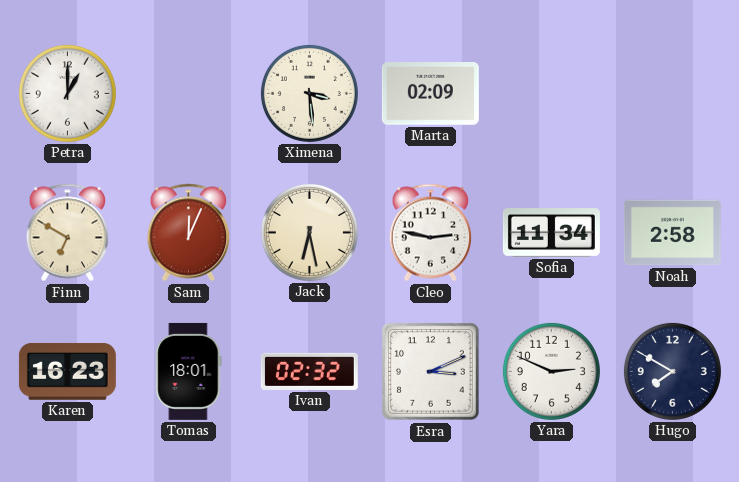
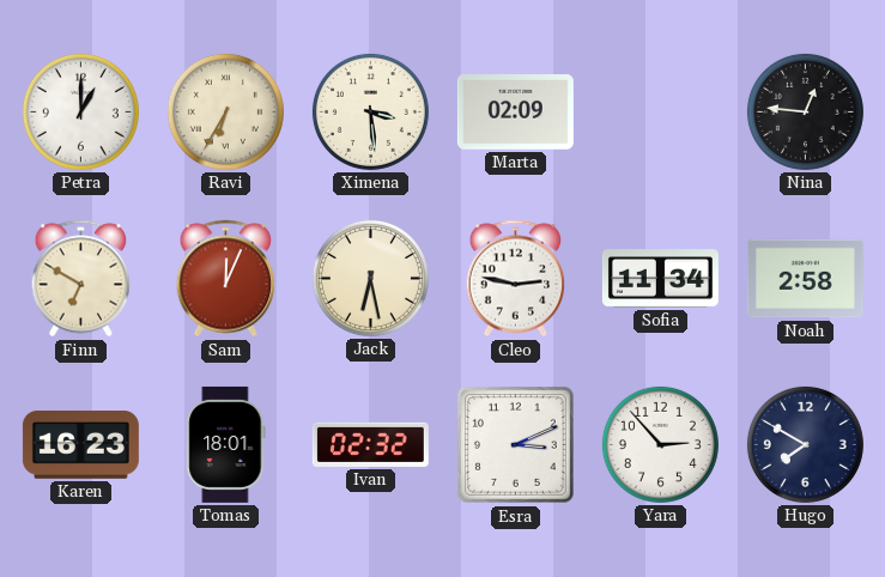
Ravi: none -> 6:35 (225, 111)
Nina: none -> 12:46 (805, 111)
Yara: 2:49 -> 2:53 (660, 444)
